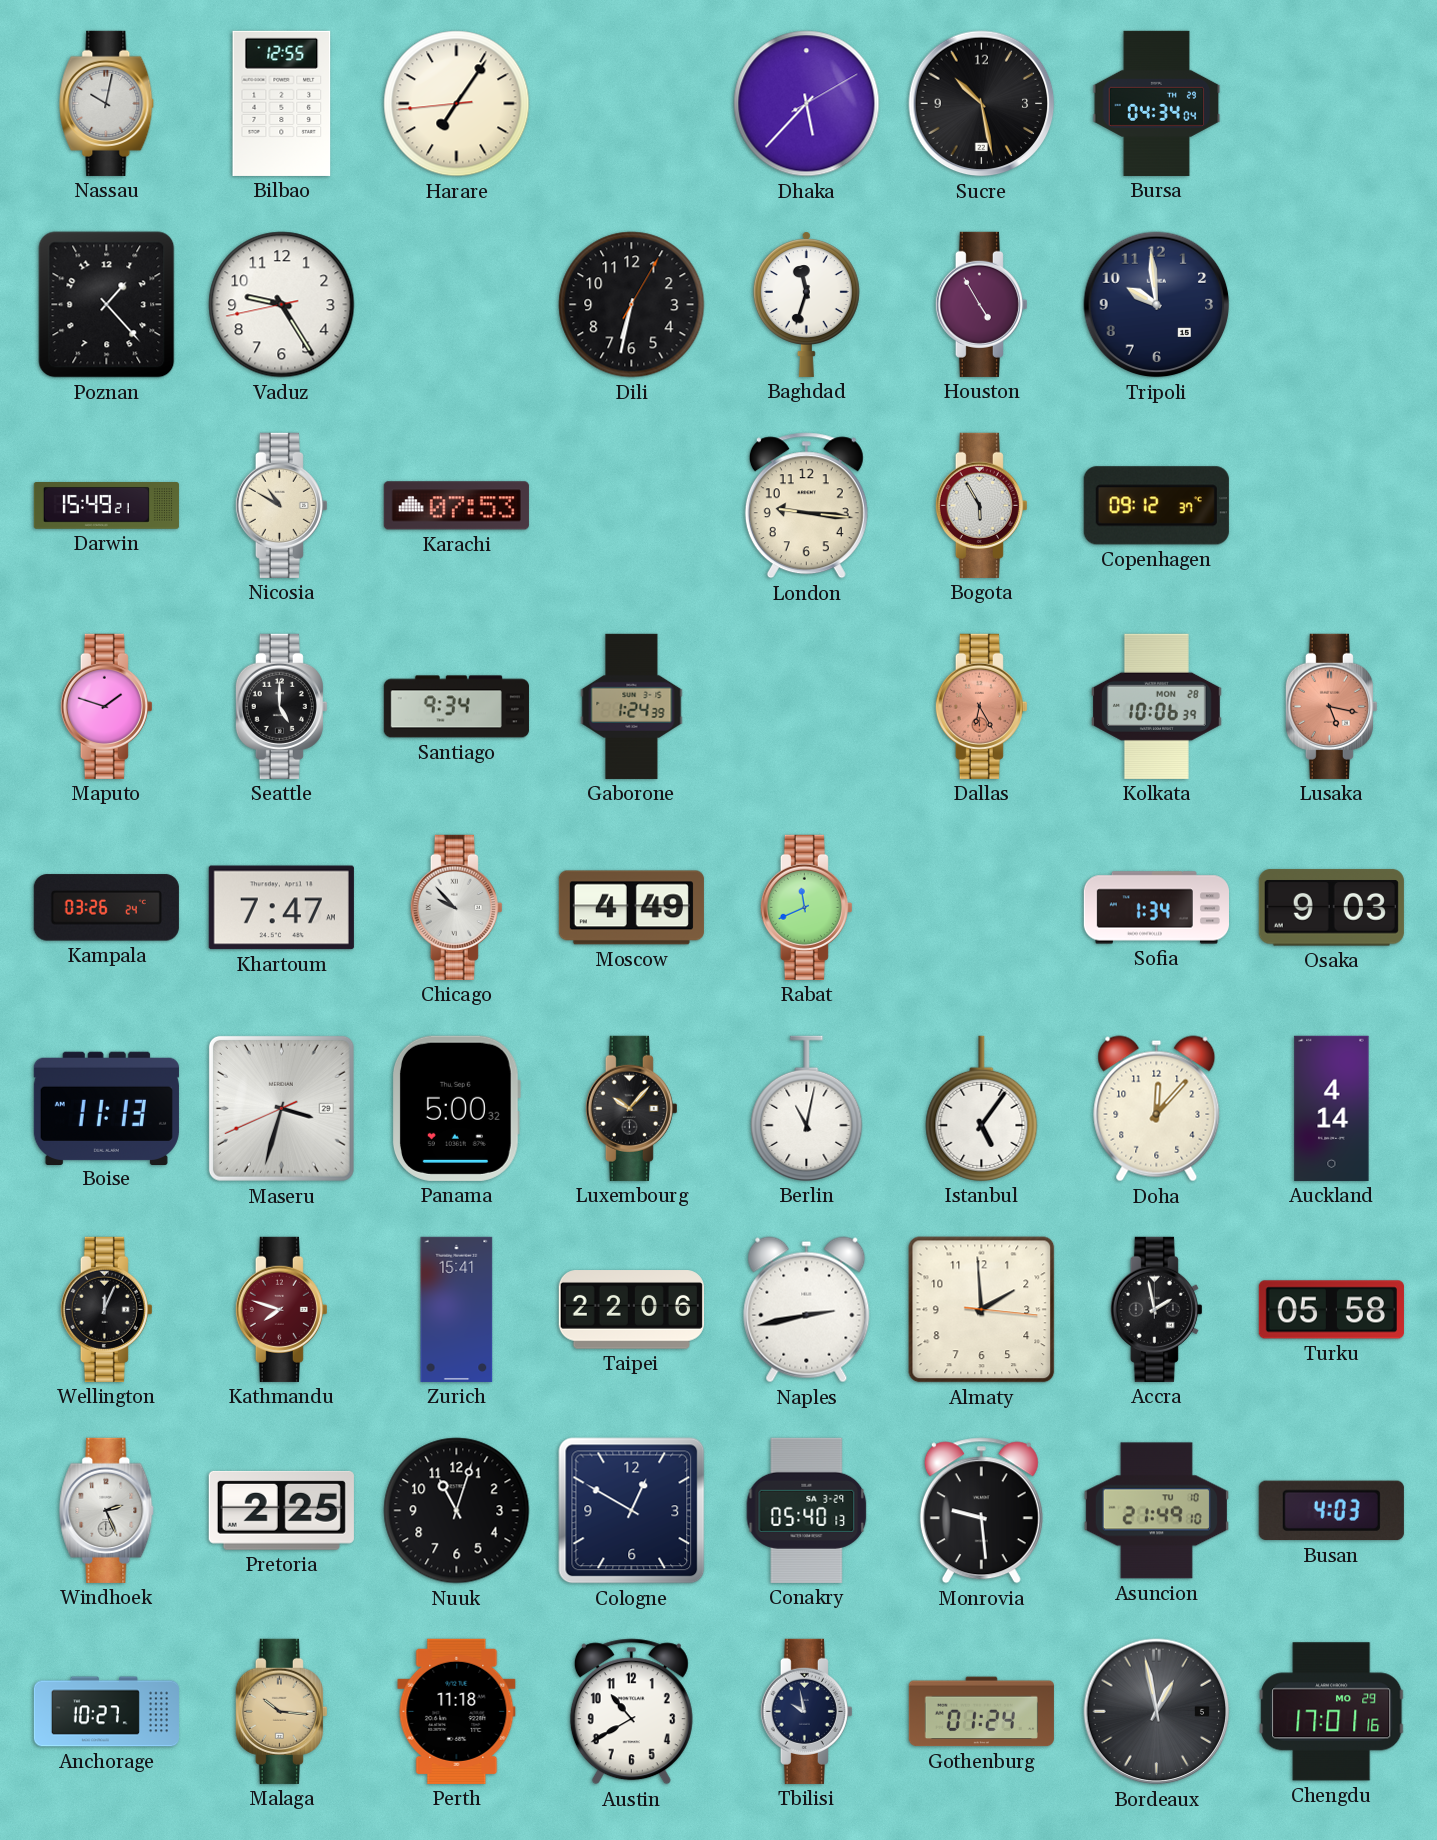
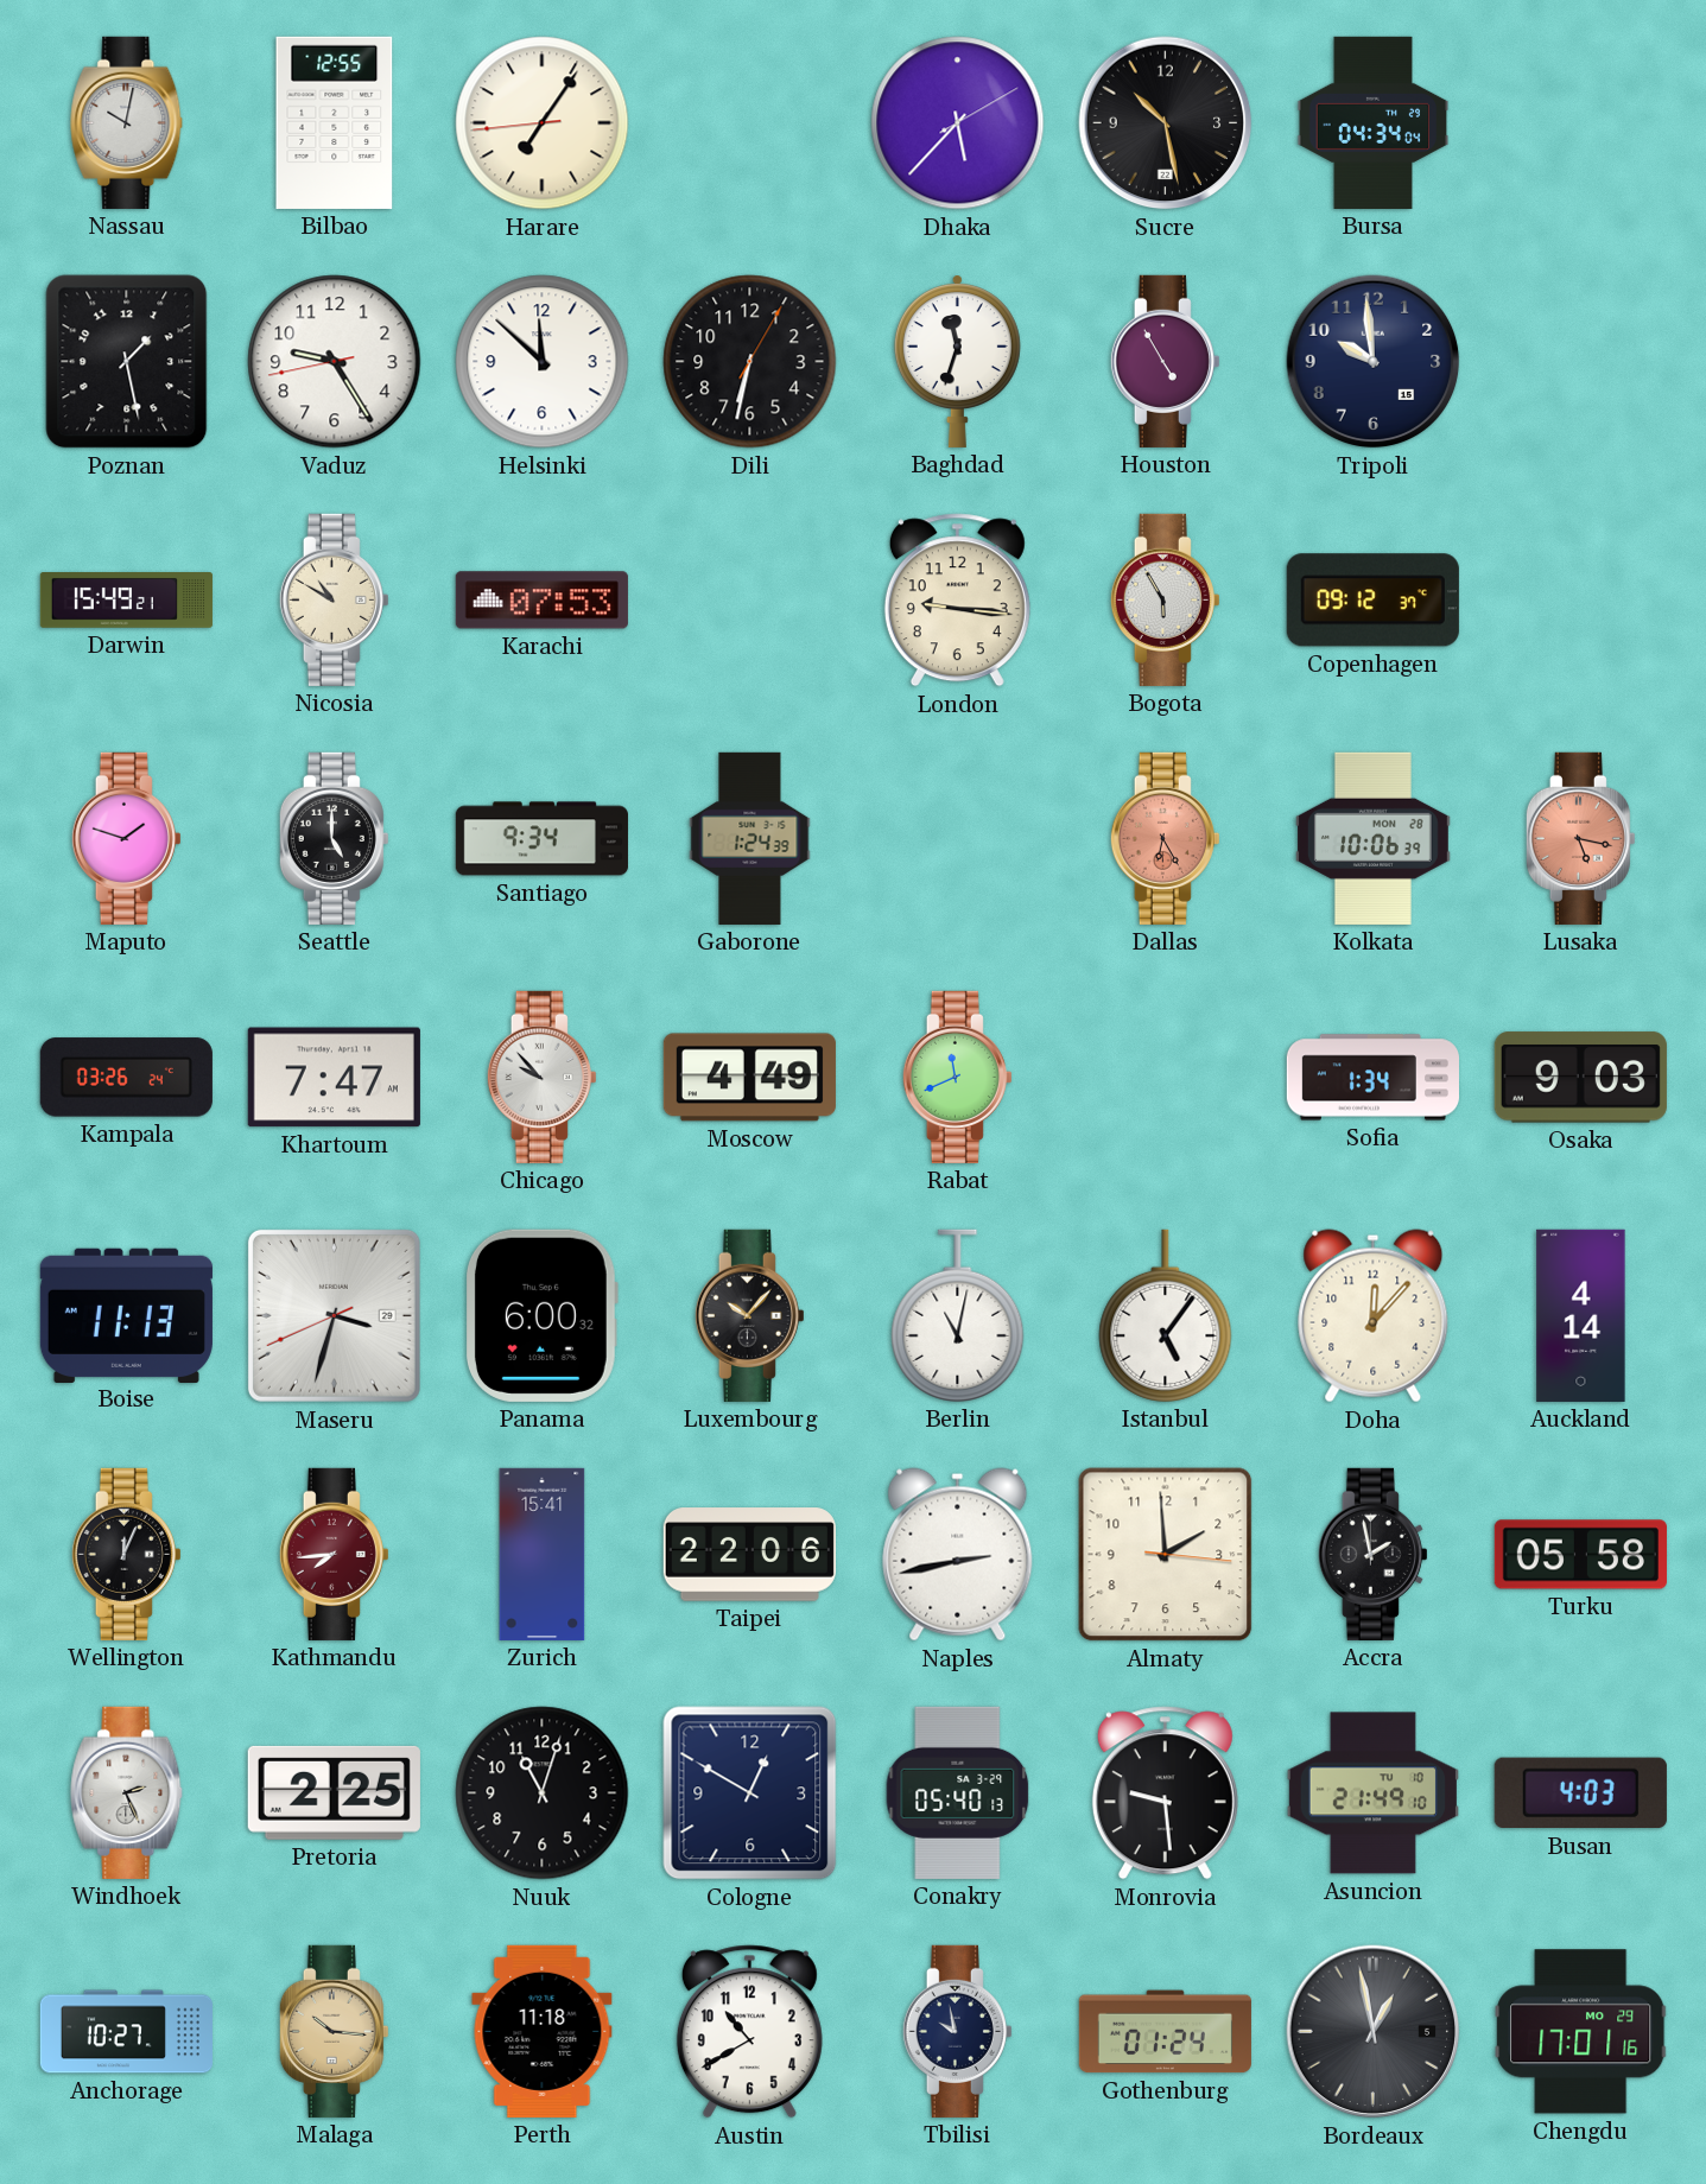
Poznan: 1:23 -> 1:28 (127, 362)
Helsinki: none -> 11:52 (543, 362)
Panama: 5:00 -> 6:00 (541, 1315)
Kathmandu: 7:48 -> 7:44 (334, 1554)
